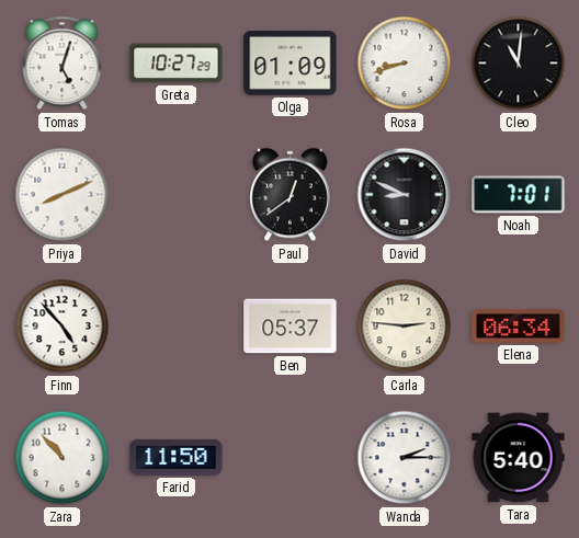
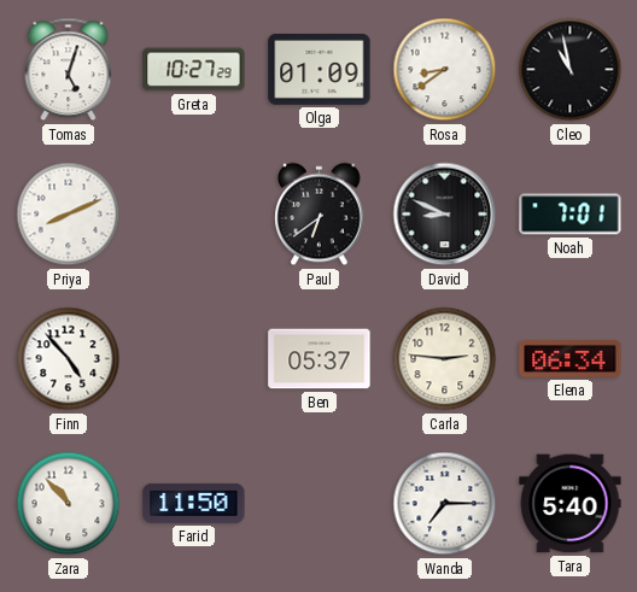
Rosa: 8:42 -> 8:39 (445, 70)
Cleo: 11:01 -> 10:58 (571, 70)
Paul: 12:39 -> 6:39 (320, 215)
Wanda: 2:15 -> 7:15 (445, 504)
